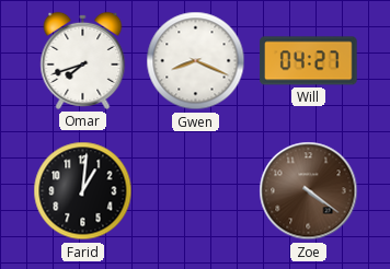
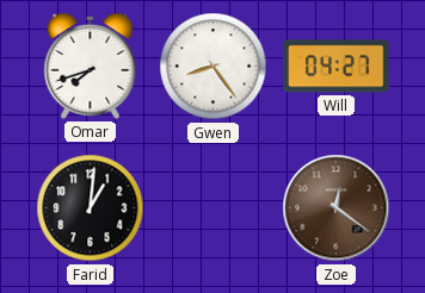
Gwen: 8:19 -> 8:24 (214, 67)
Zoe: 4:21 -> 12:21 (337, 208)
